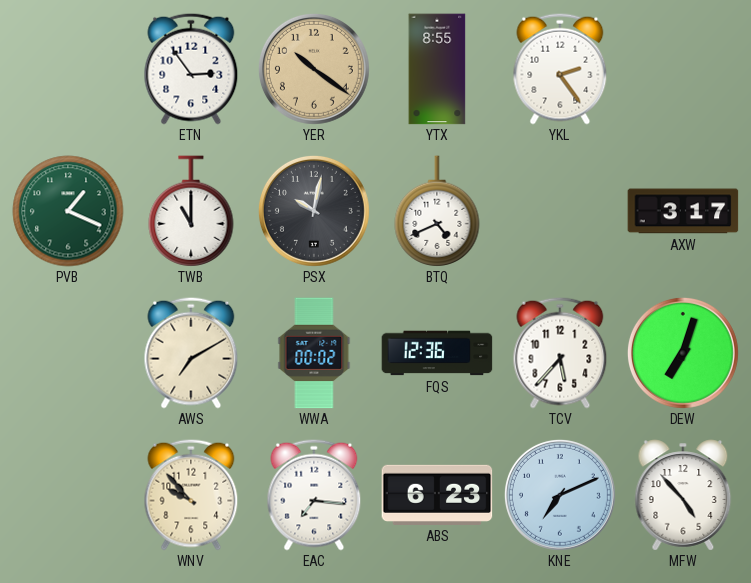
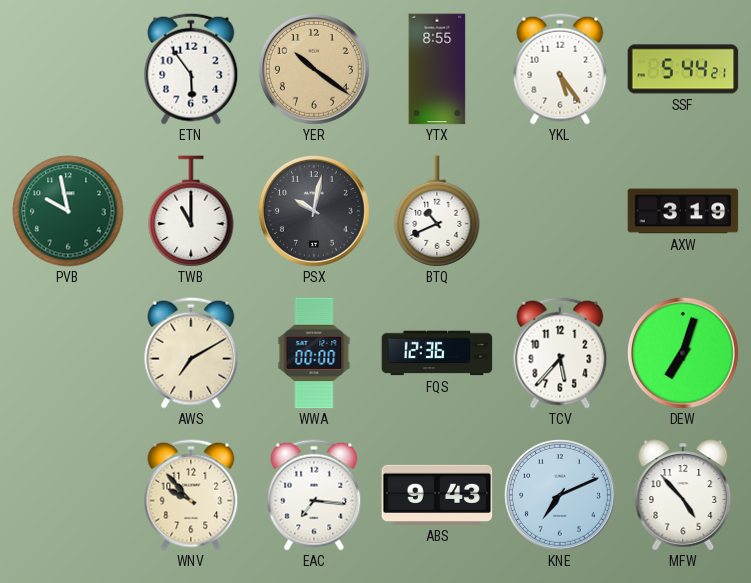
ETN: 2:54 -> 5:54 (191, 69)
YKL: 2:24 -> 5:24 (560, 69)
SSF: none -> 5:44 (683, 69)
PVB: 1:19 -> 9:58 (68, 211)
BTQ: 4:41 -> 10:41 (437, 211)
AXW: 3:17 -> 3:19 (683, 211)
WWA: 00:02 -> 00:00 (314, 353)
ABS: 6:23 -> 9:43 (437, 495)
